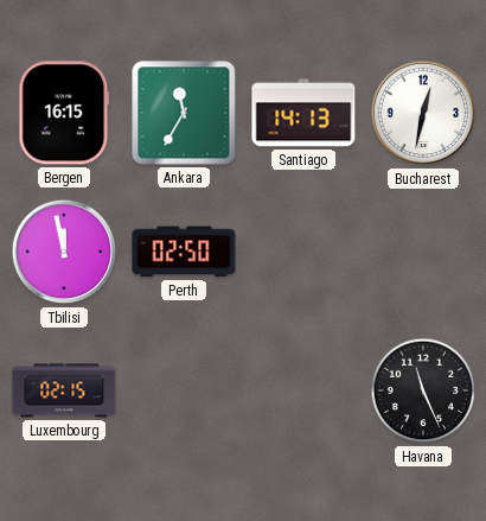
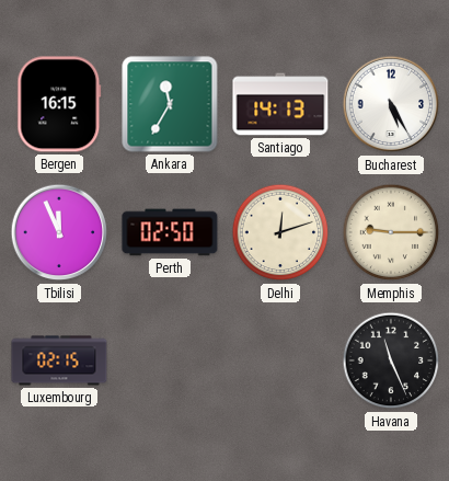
Bucharest: 12:32 -> 5:25 (391, 104)
Tbilisi: 11:58 -> 11:56 (59, 232)
Delhi: none -> 12:12 (280, 232)
Memphis: none -> 9:15 (391, 232)
